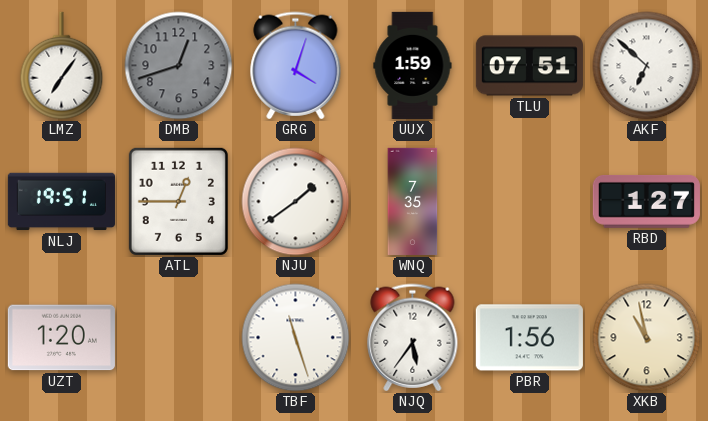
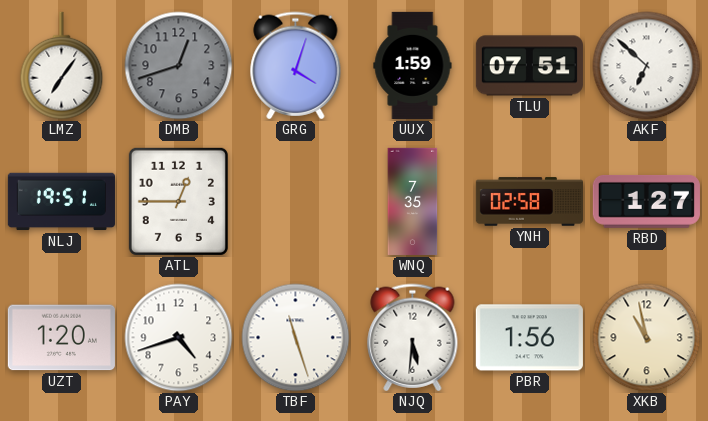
NJU: 1:39 -> none (296, 202)
YNH: none -> 02:58 (529, 202)
PAY: none -> 4:42 (179, 338)
NJQ: 5:36 -> 5:31 (413, 338)
